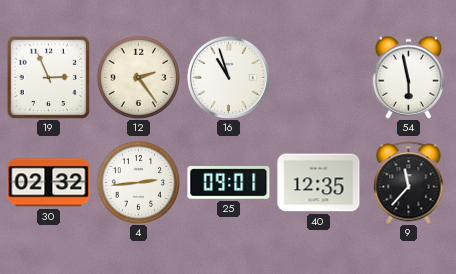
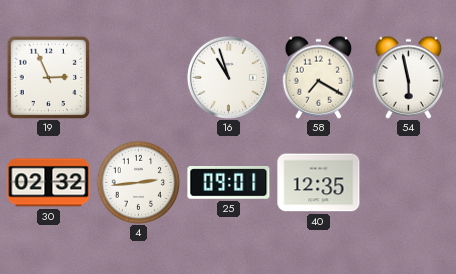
12: 2:24 -> none (138, 77)
58: none -> 7:20 (319, 77)
9: 11:37 -> none (409, 183)
